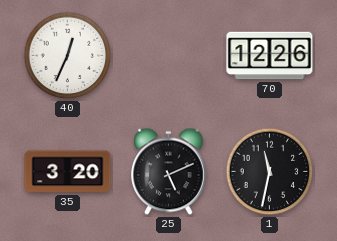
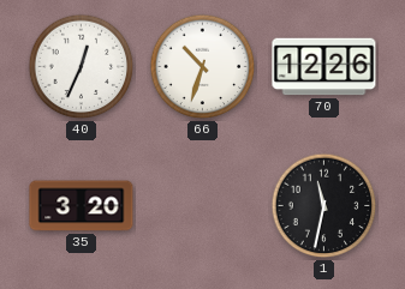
66: none -> 10:33 (203, 67)
25: 5:11 -> none (169, 172)
